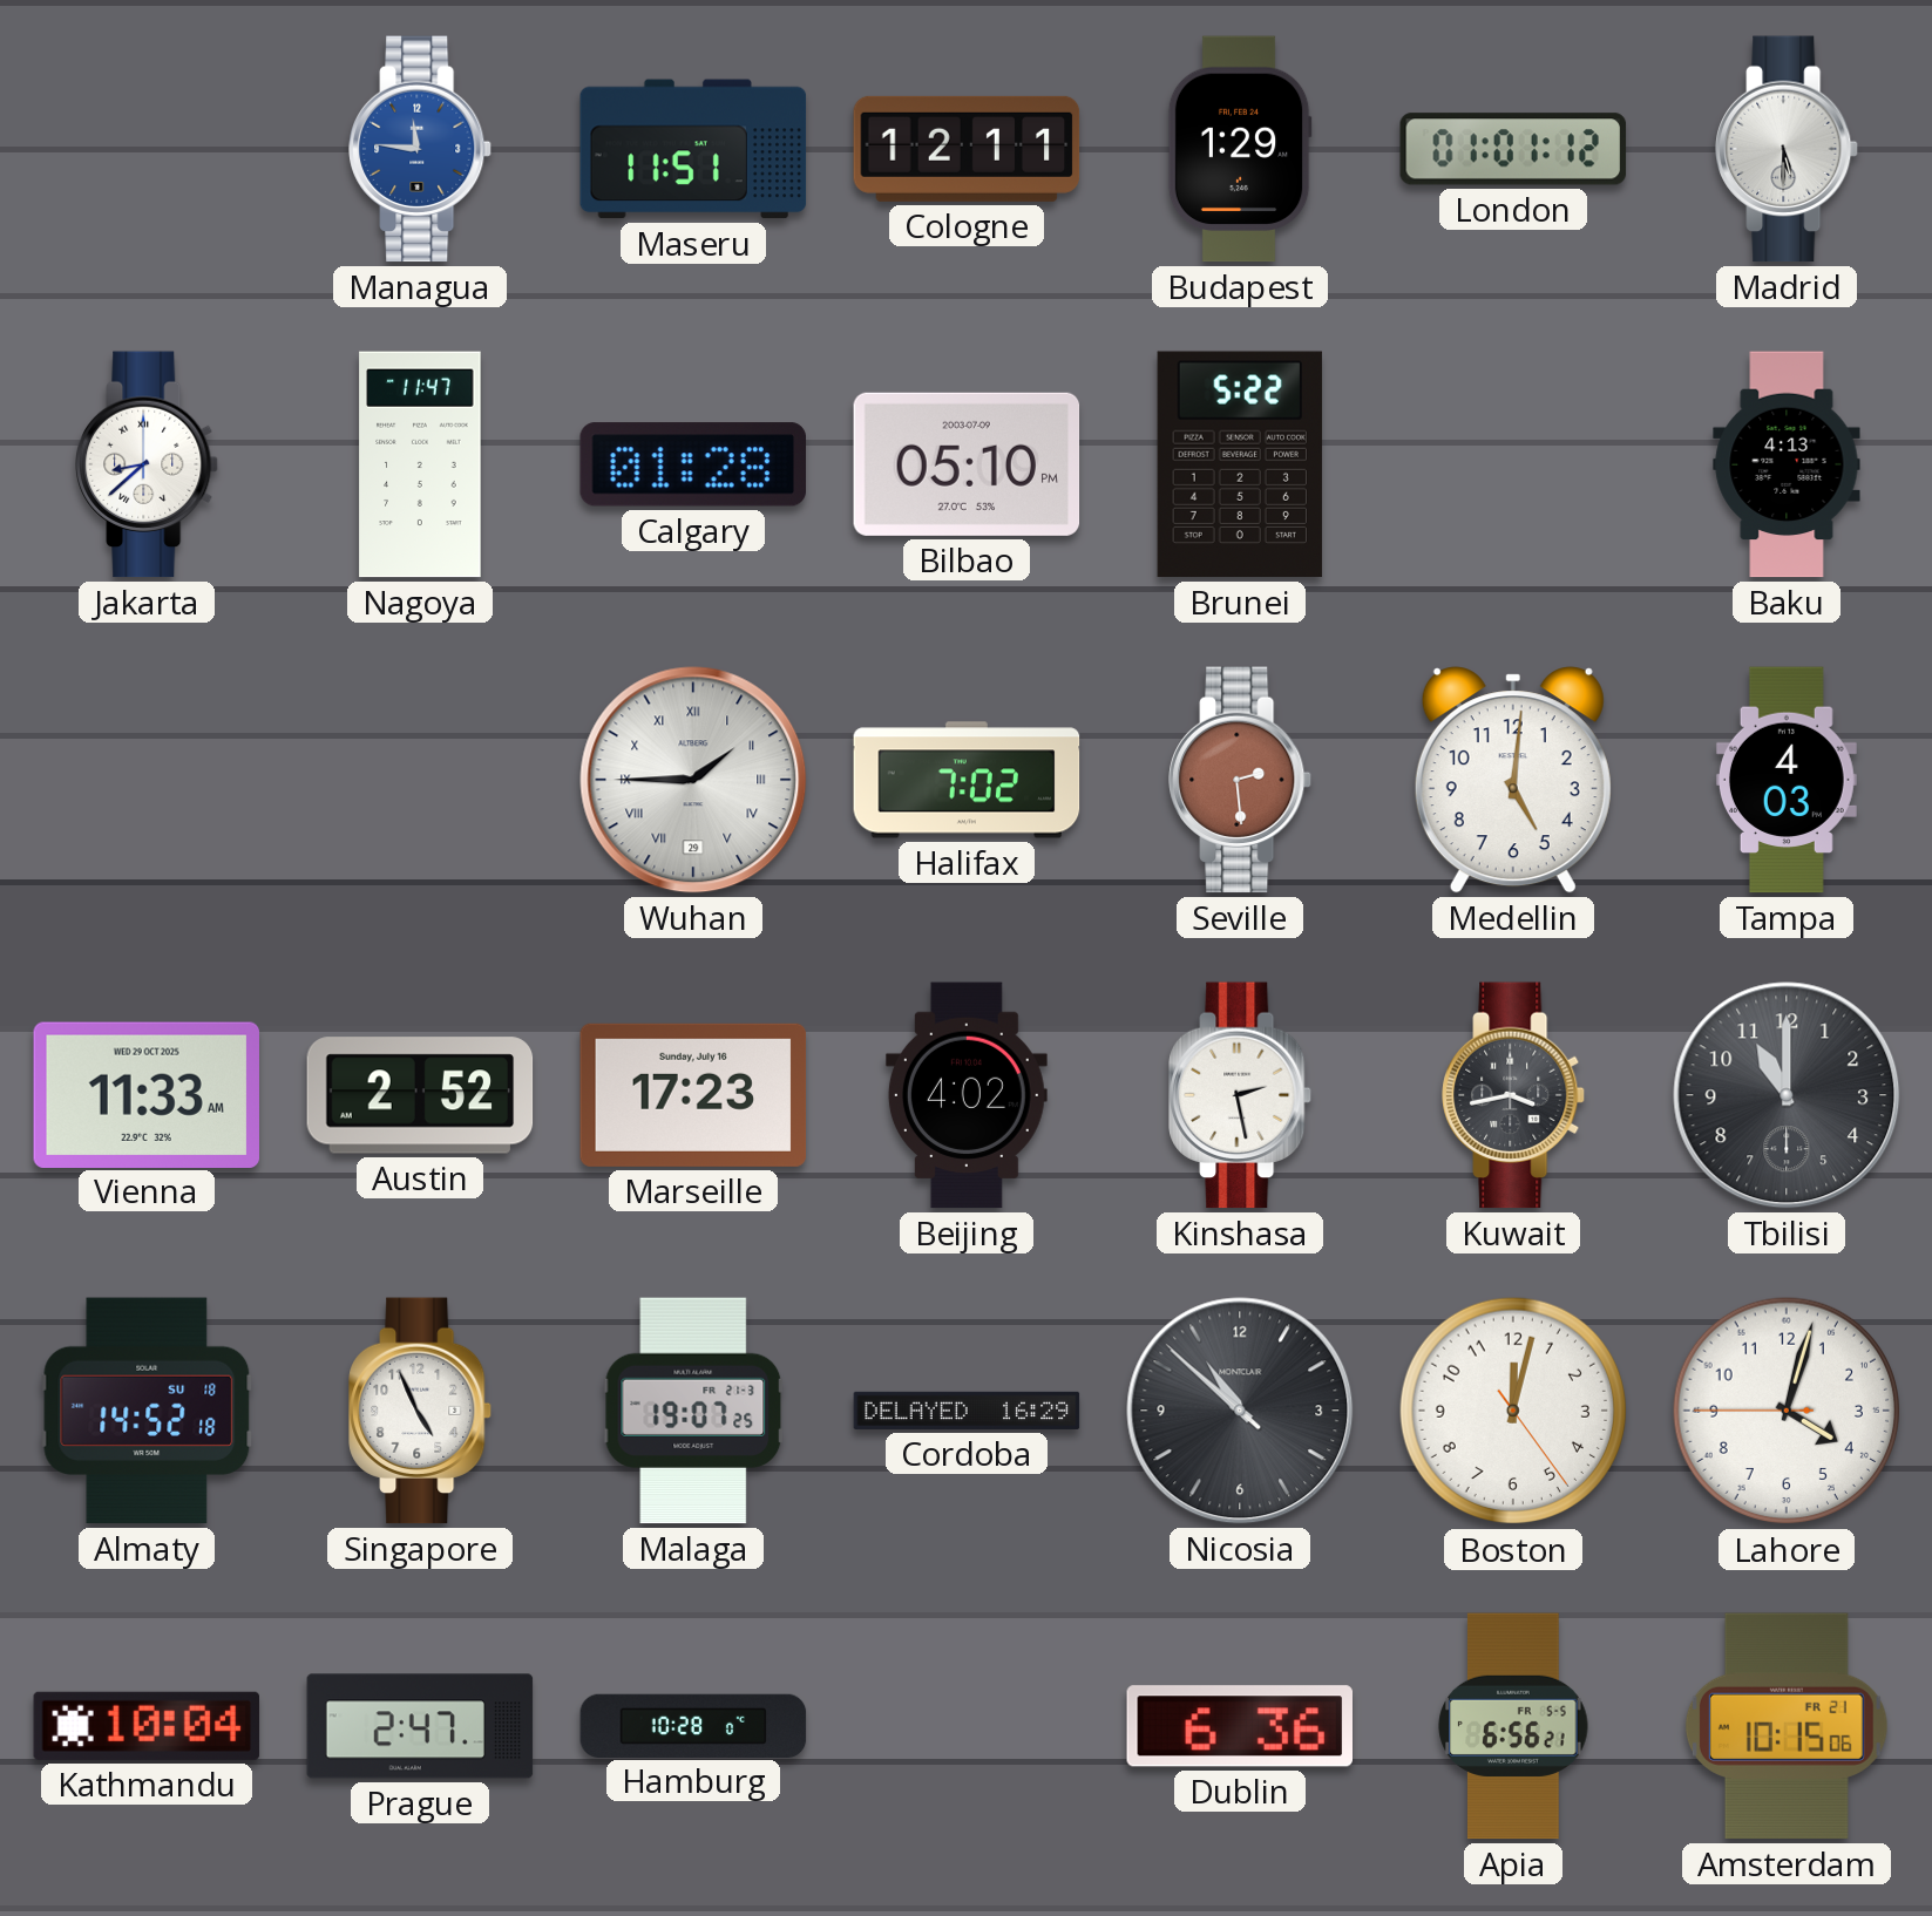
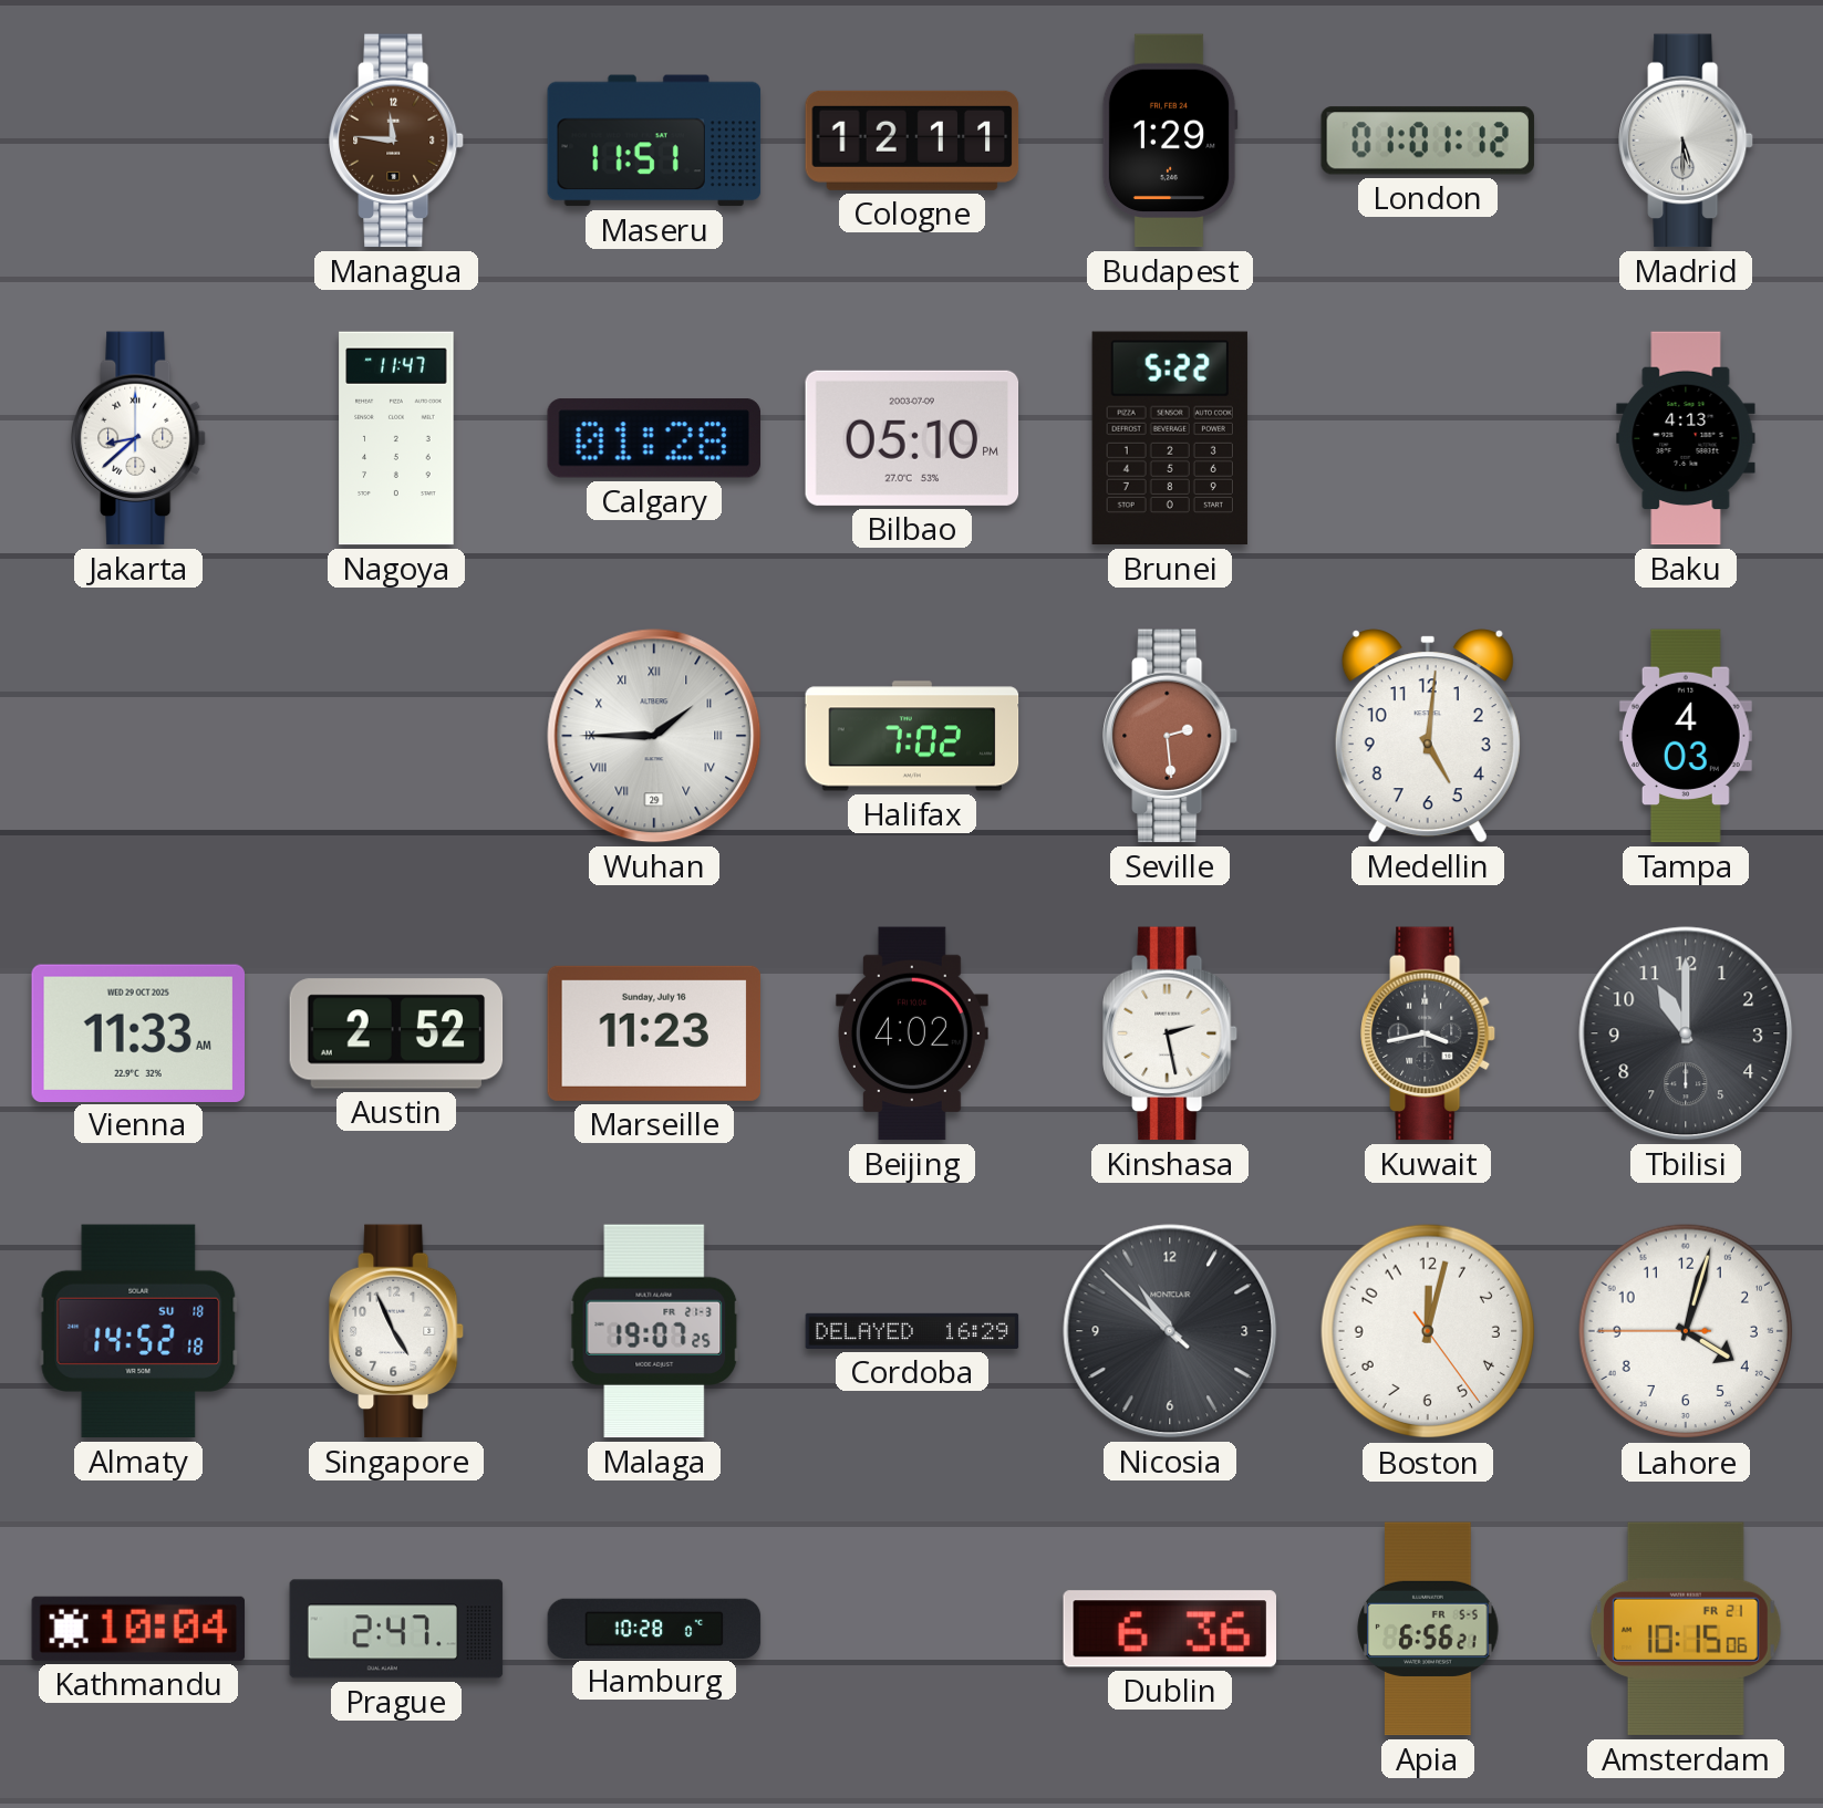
Managua dial: blue -> brown (396, 141)
Marseille: 17:23 -> 11:23 (654, 1033)
